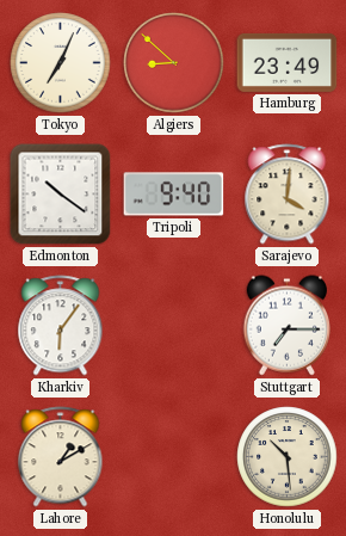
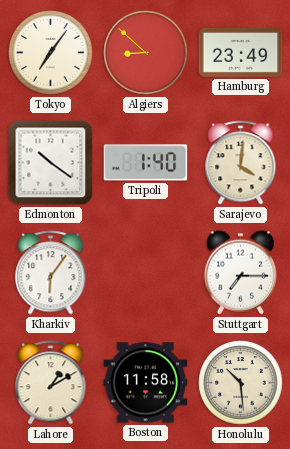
Tokyo: 7:04 -> 7:06 (51, 53)
Tripoli: 9:40 -> 1:40 (146, 163)
Boston: none -> 11:58 (146, 383)
